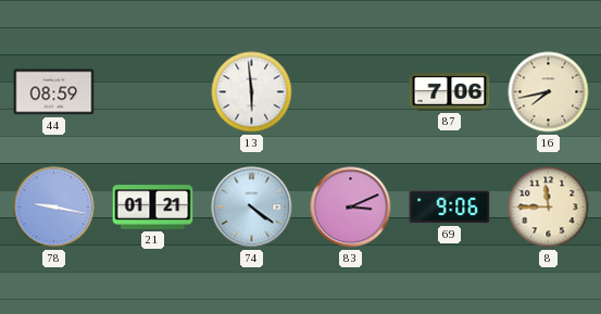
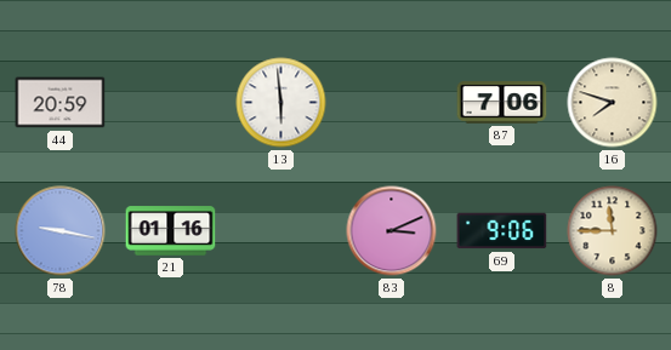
44: 08:59 -> 20:59 (61, 103)
16: 7:43 -> 7:48 (613, 103)
21: 01:21 -> 01:16 (171, 231)
74: 4:21 -> none (252, 208)
